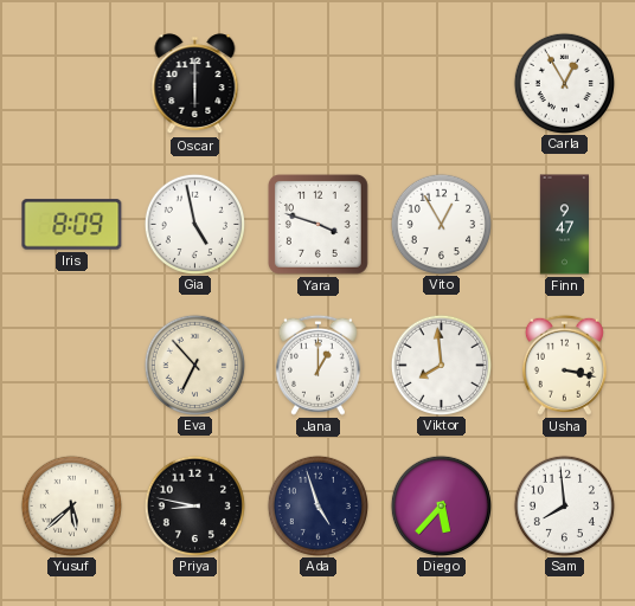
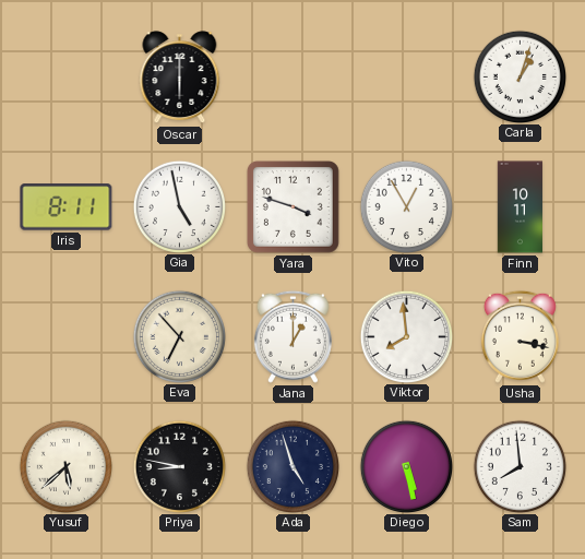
Carla: 12:55 -> 1:03 (520, 76)
Iris: 8:09 -> 8:11 (67, 207)
Finn: 9:47 -> 10:11 (520, 207)
Diego: 5:37 -> 5:28 (406, 466)
